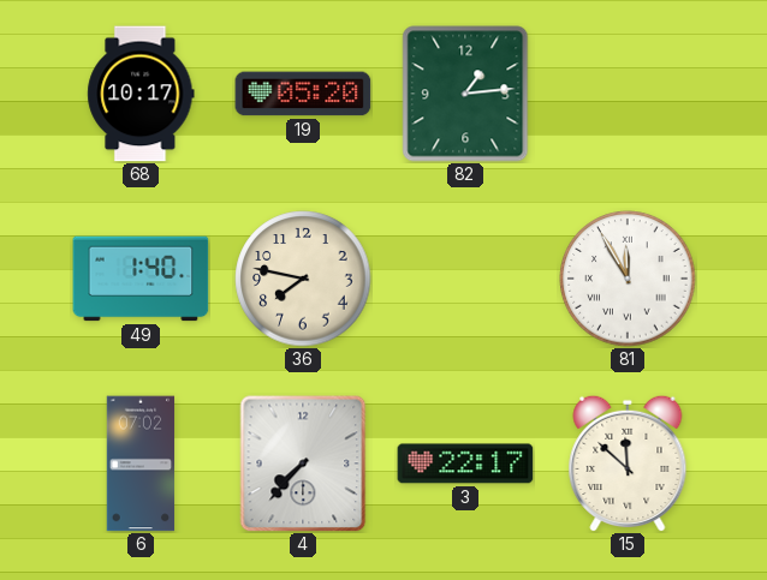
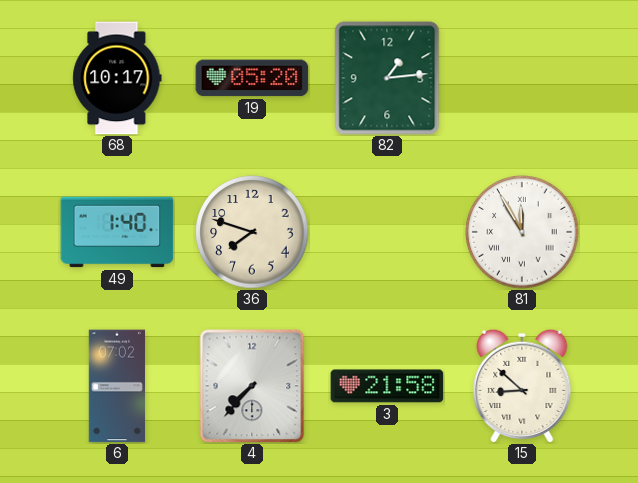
36: 7:47 -> 7:48 (252, 232)
3: 22:17 -> 21:58 (387, 386)
15: 11:52 -> 8:52 (522, 386)
